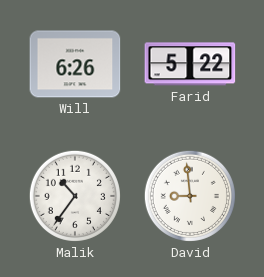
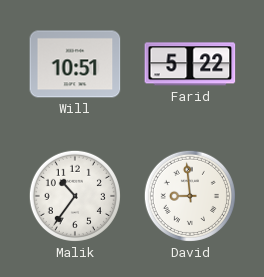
Will: 6:26 -> 10:51 (75, 64)
